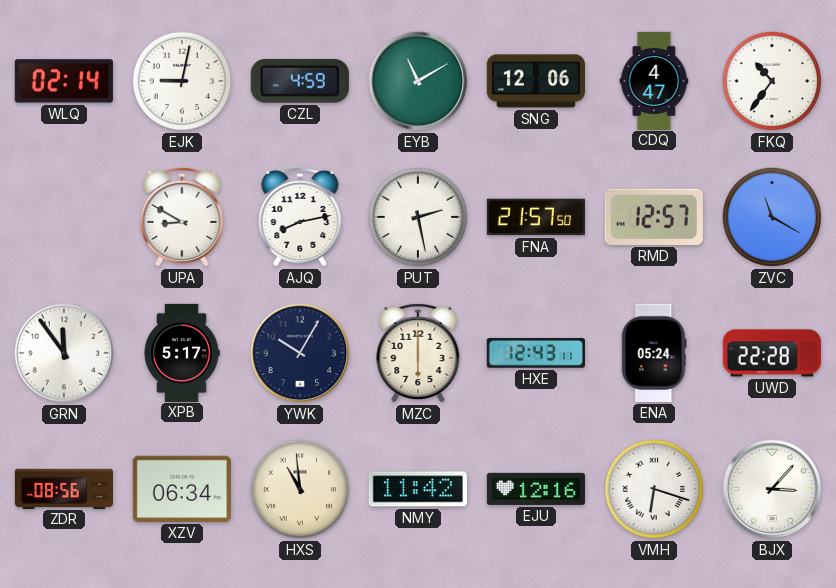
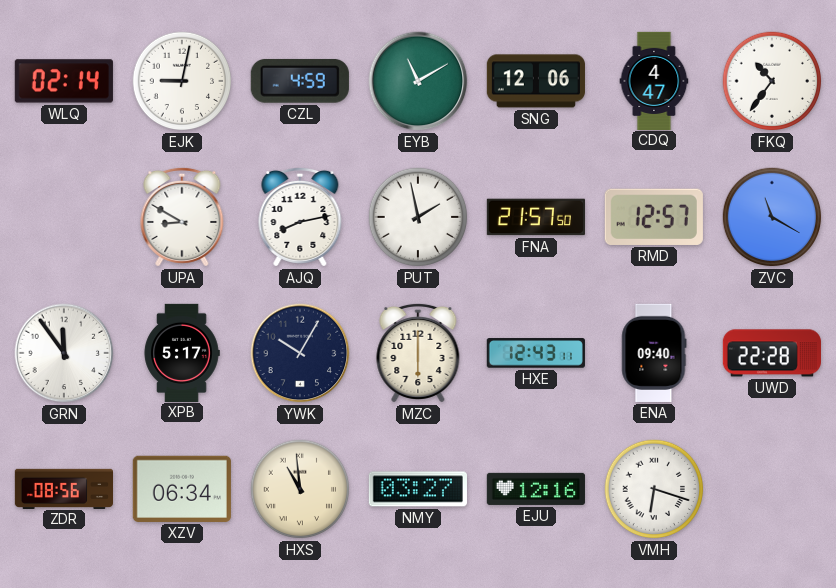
PUT: 2:28 -> 1:58 (418, 217)
ENA: 05:24 -> 09:40 (654, 353)
NMY: 11:42 -> 03:27 (418, 489)
BJX: 3:07 -> none (772, 489)
